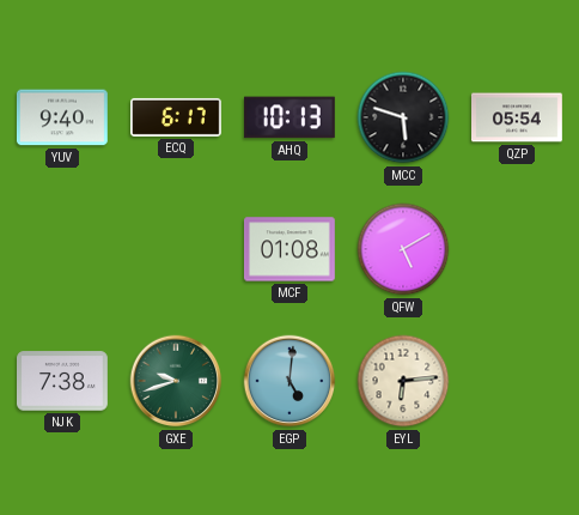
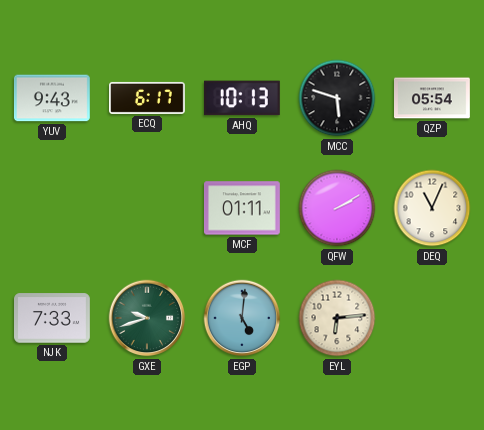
YUV: 9:40 -> 9:43 (52, 98)
MCF: 01:08 -> 01:11 (243, 208)
QFW: 5:10 -> 2:10 (337, 208)
DEQ: none -> 11:04 (432, 208)
NJK: 7:38 -> 7:33 (53, 318)
